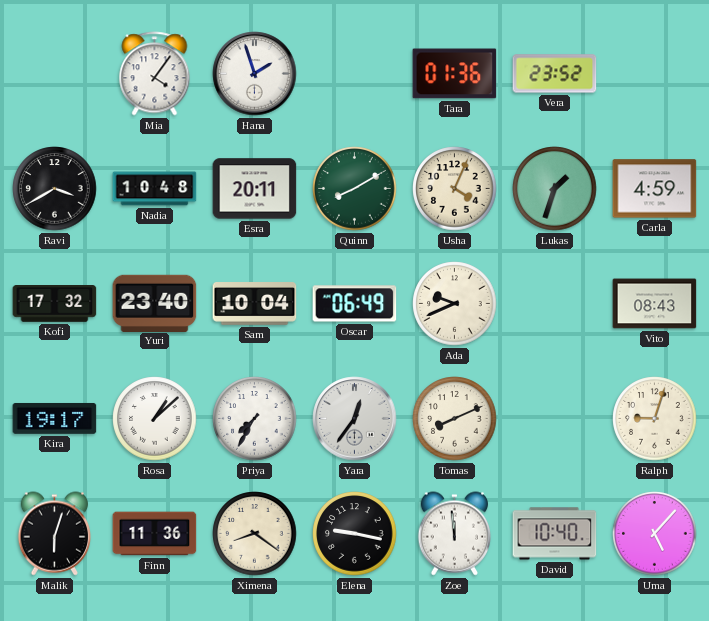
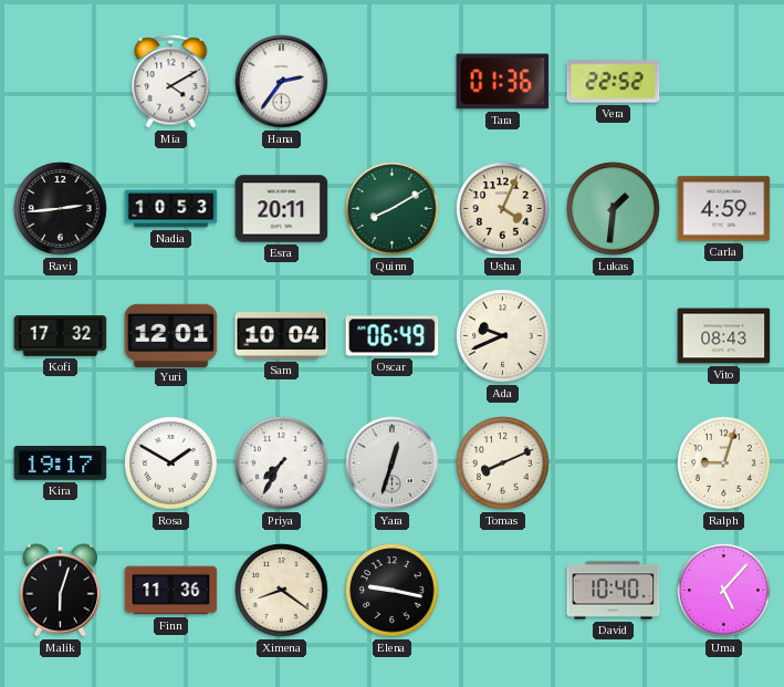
Mia: 4:06 -> 4:10 (171, 82)
Hana: 1:57 -> 2:36 (282, 82)
Vera: 23:52 -> 22:52 (614, 82)
Ravi: 3:40 -> 2:44 (61, 209)
Nadia: 10:48 -> 10:53 (171, 209)
Lukas: 1:33 -> 1:31 (614, 209)
Yuri: 23:40 -> 12:01 (171, 335)
Rosa: 1:08 -> 1:50 (171, 464)
Yara: 12:36 -> 12:33 (393, 464)
Zoe: 11:59 -> none (455, 534)
